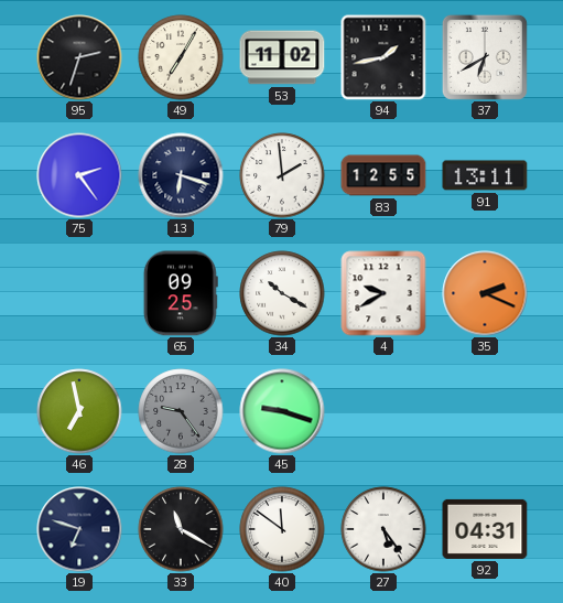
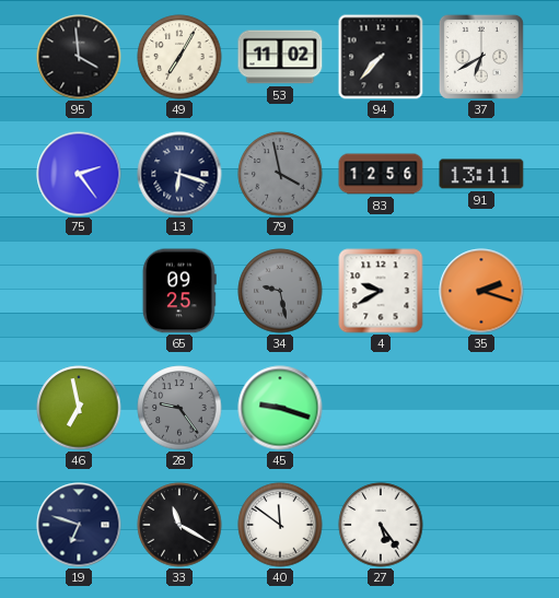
95: 2:33 -> 3:59 (79, 57)
94: 1:43 -> 7:37 (381, 57)
79: 1:59 -> 3:58 (280, 174)
79 dial: white -> grey (280, 174)
83: 12:55 -> 12:56 (381, 174)
34: 10:20 -> 9:28 (280, 291)
34 dial: white -> grey (280, 291)
35: 2:19 -> 2:18 (481, 291)
92: 04:31 -> none (485, 529)
